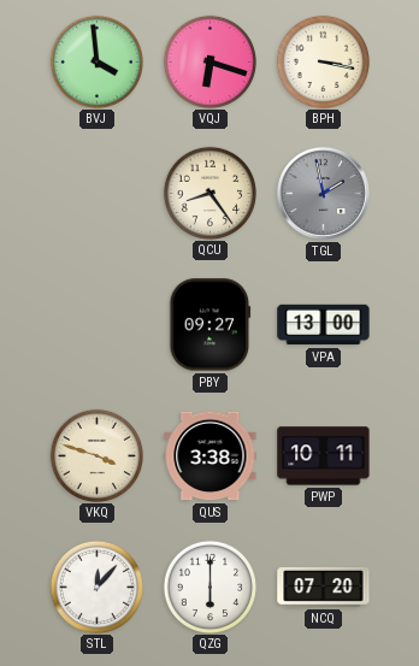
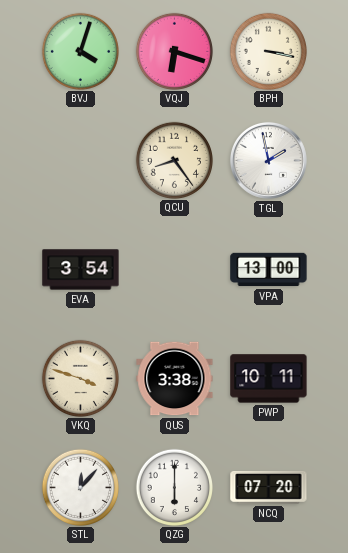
BVJ: 3:59 -> 4:03 (80, 51)
TGL dial: grey -> white (268, 160)
EVA: none -> 3:54 (81, 270)
PBY: 09:27 -> none (211, 325)
